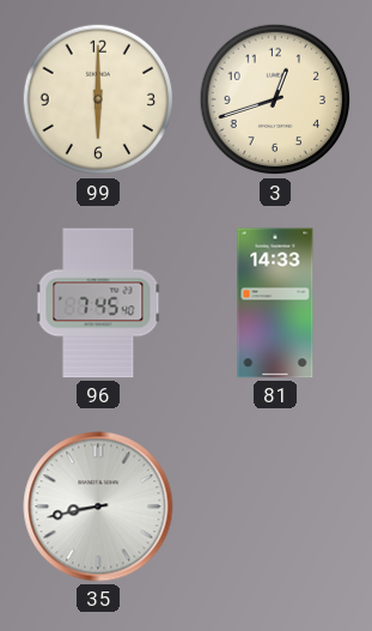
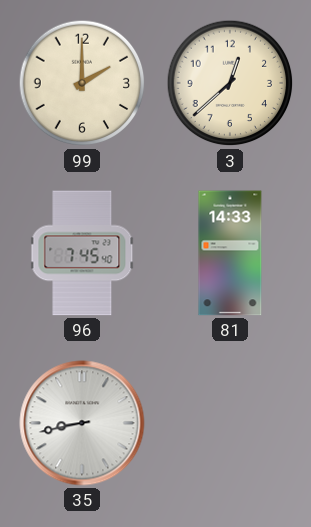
99: 6:00 -> 2:00 (82, 83)
3: 12:42 -> 12:38 (230, 83)
